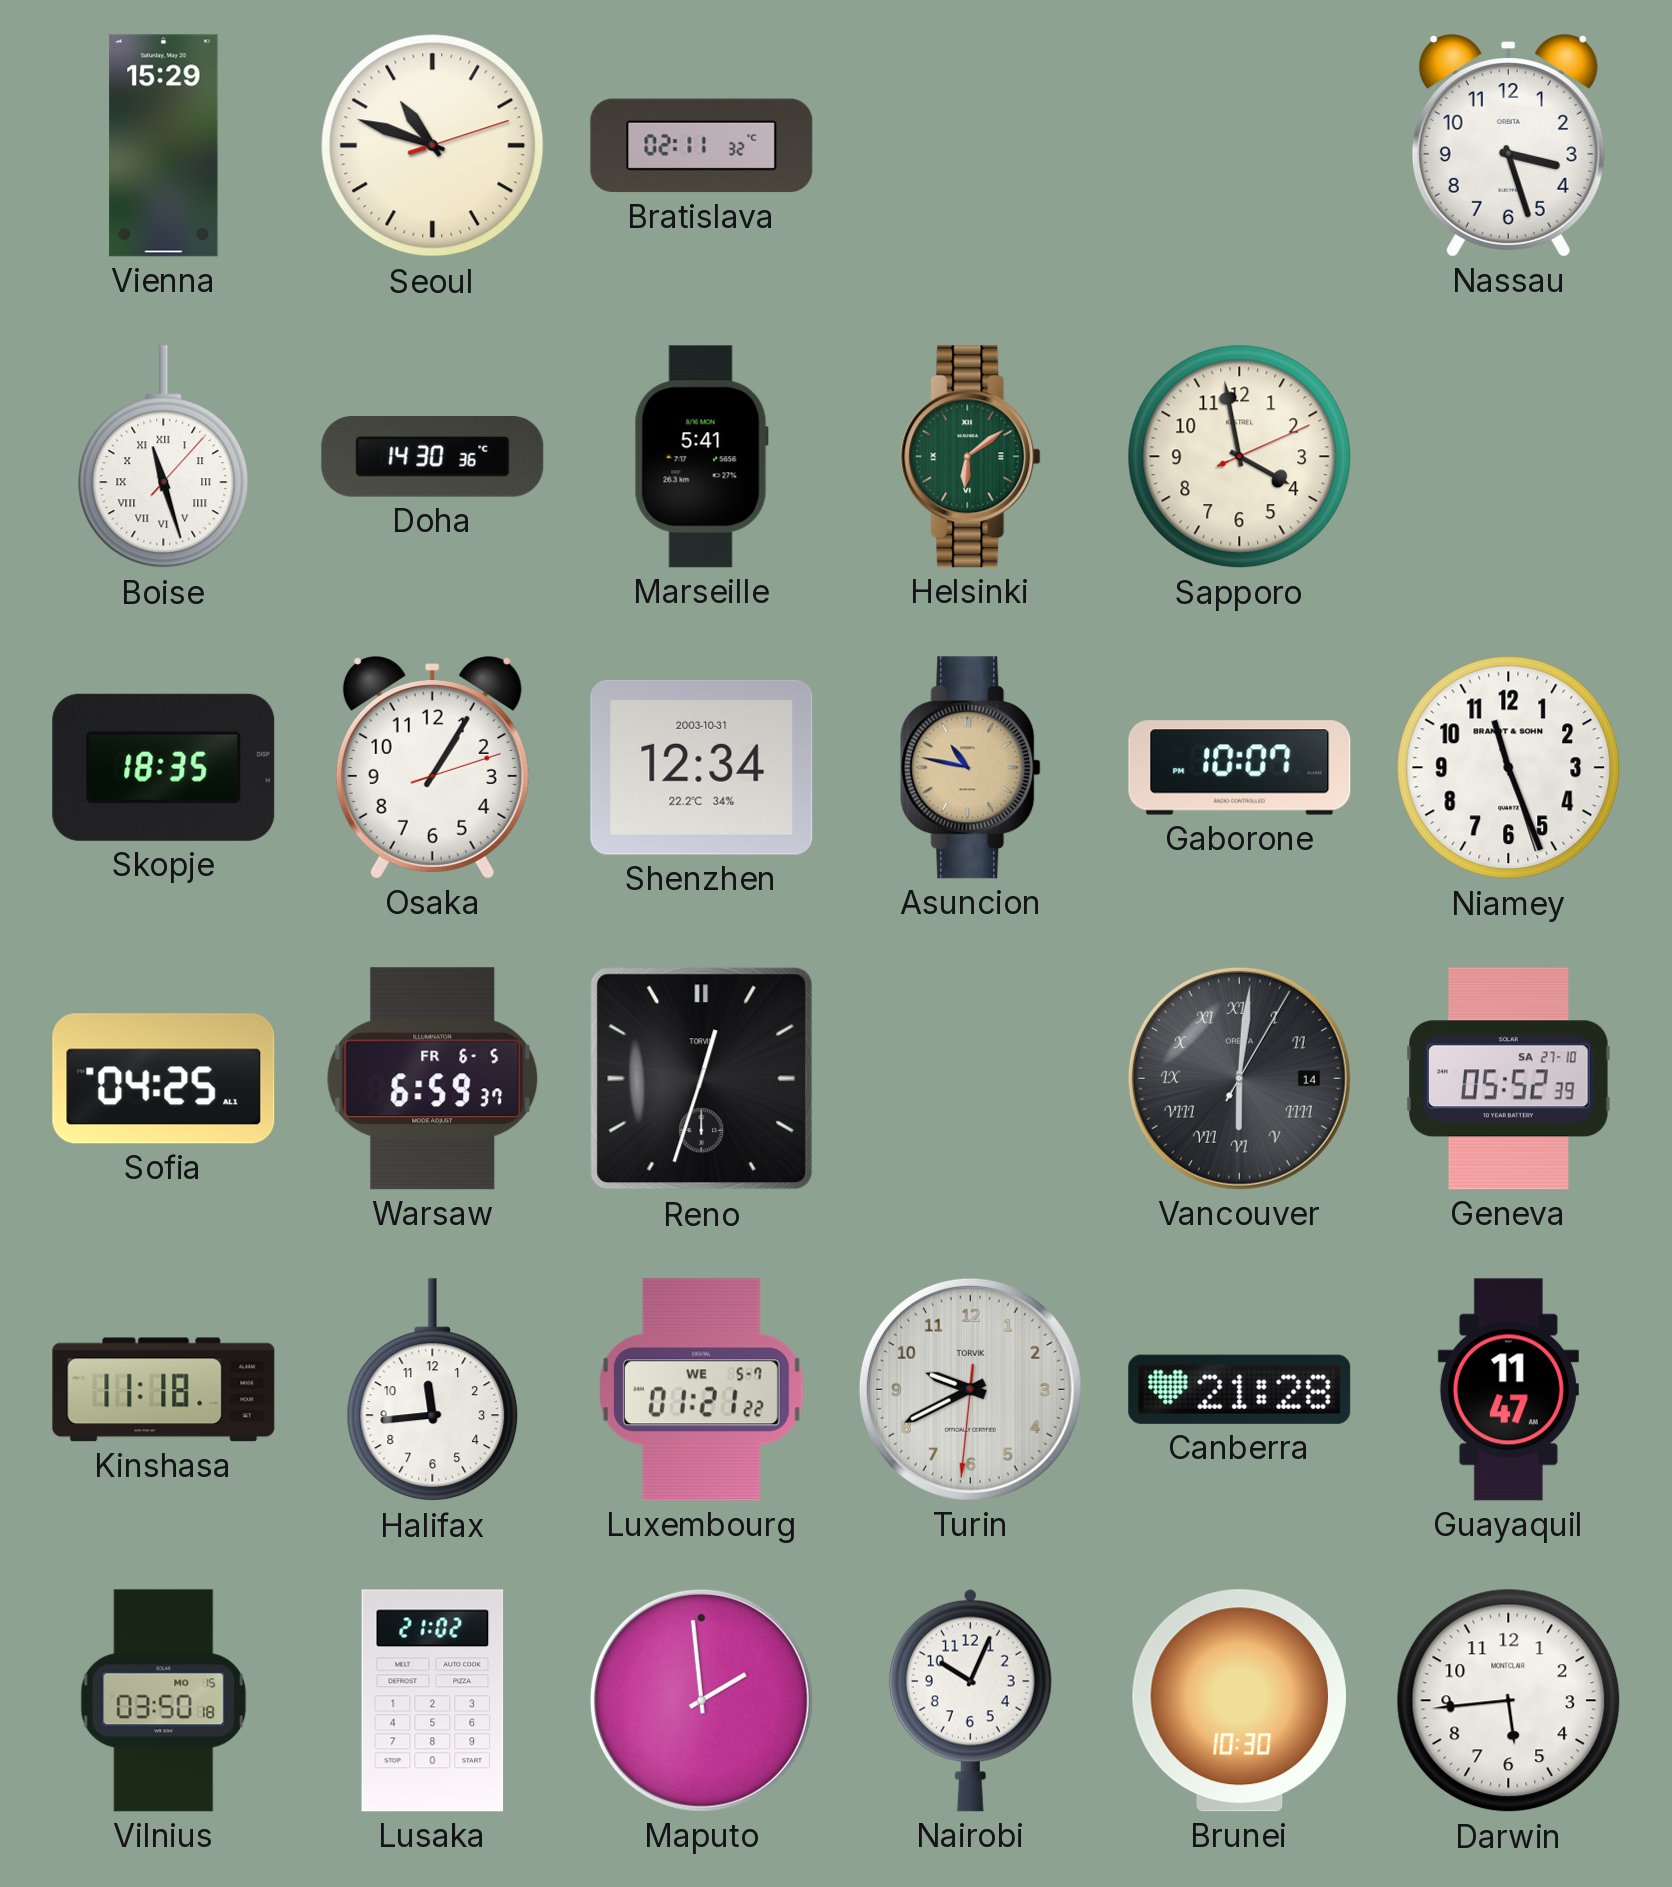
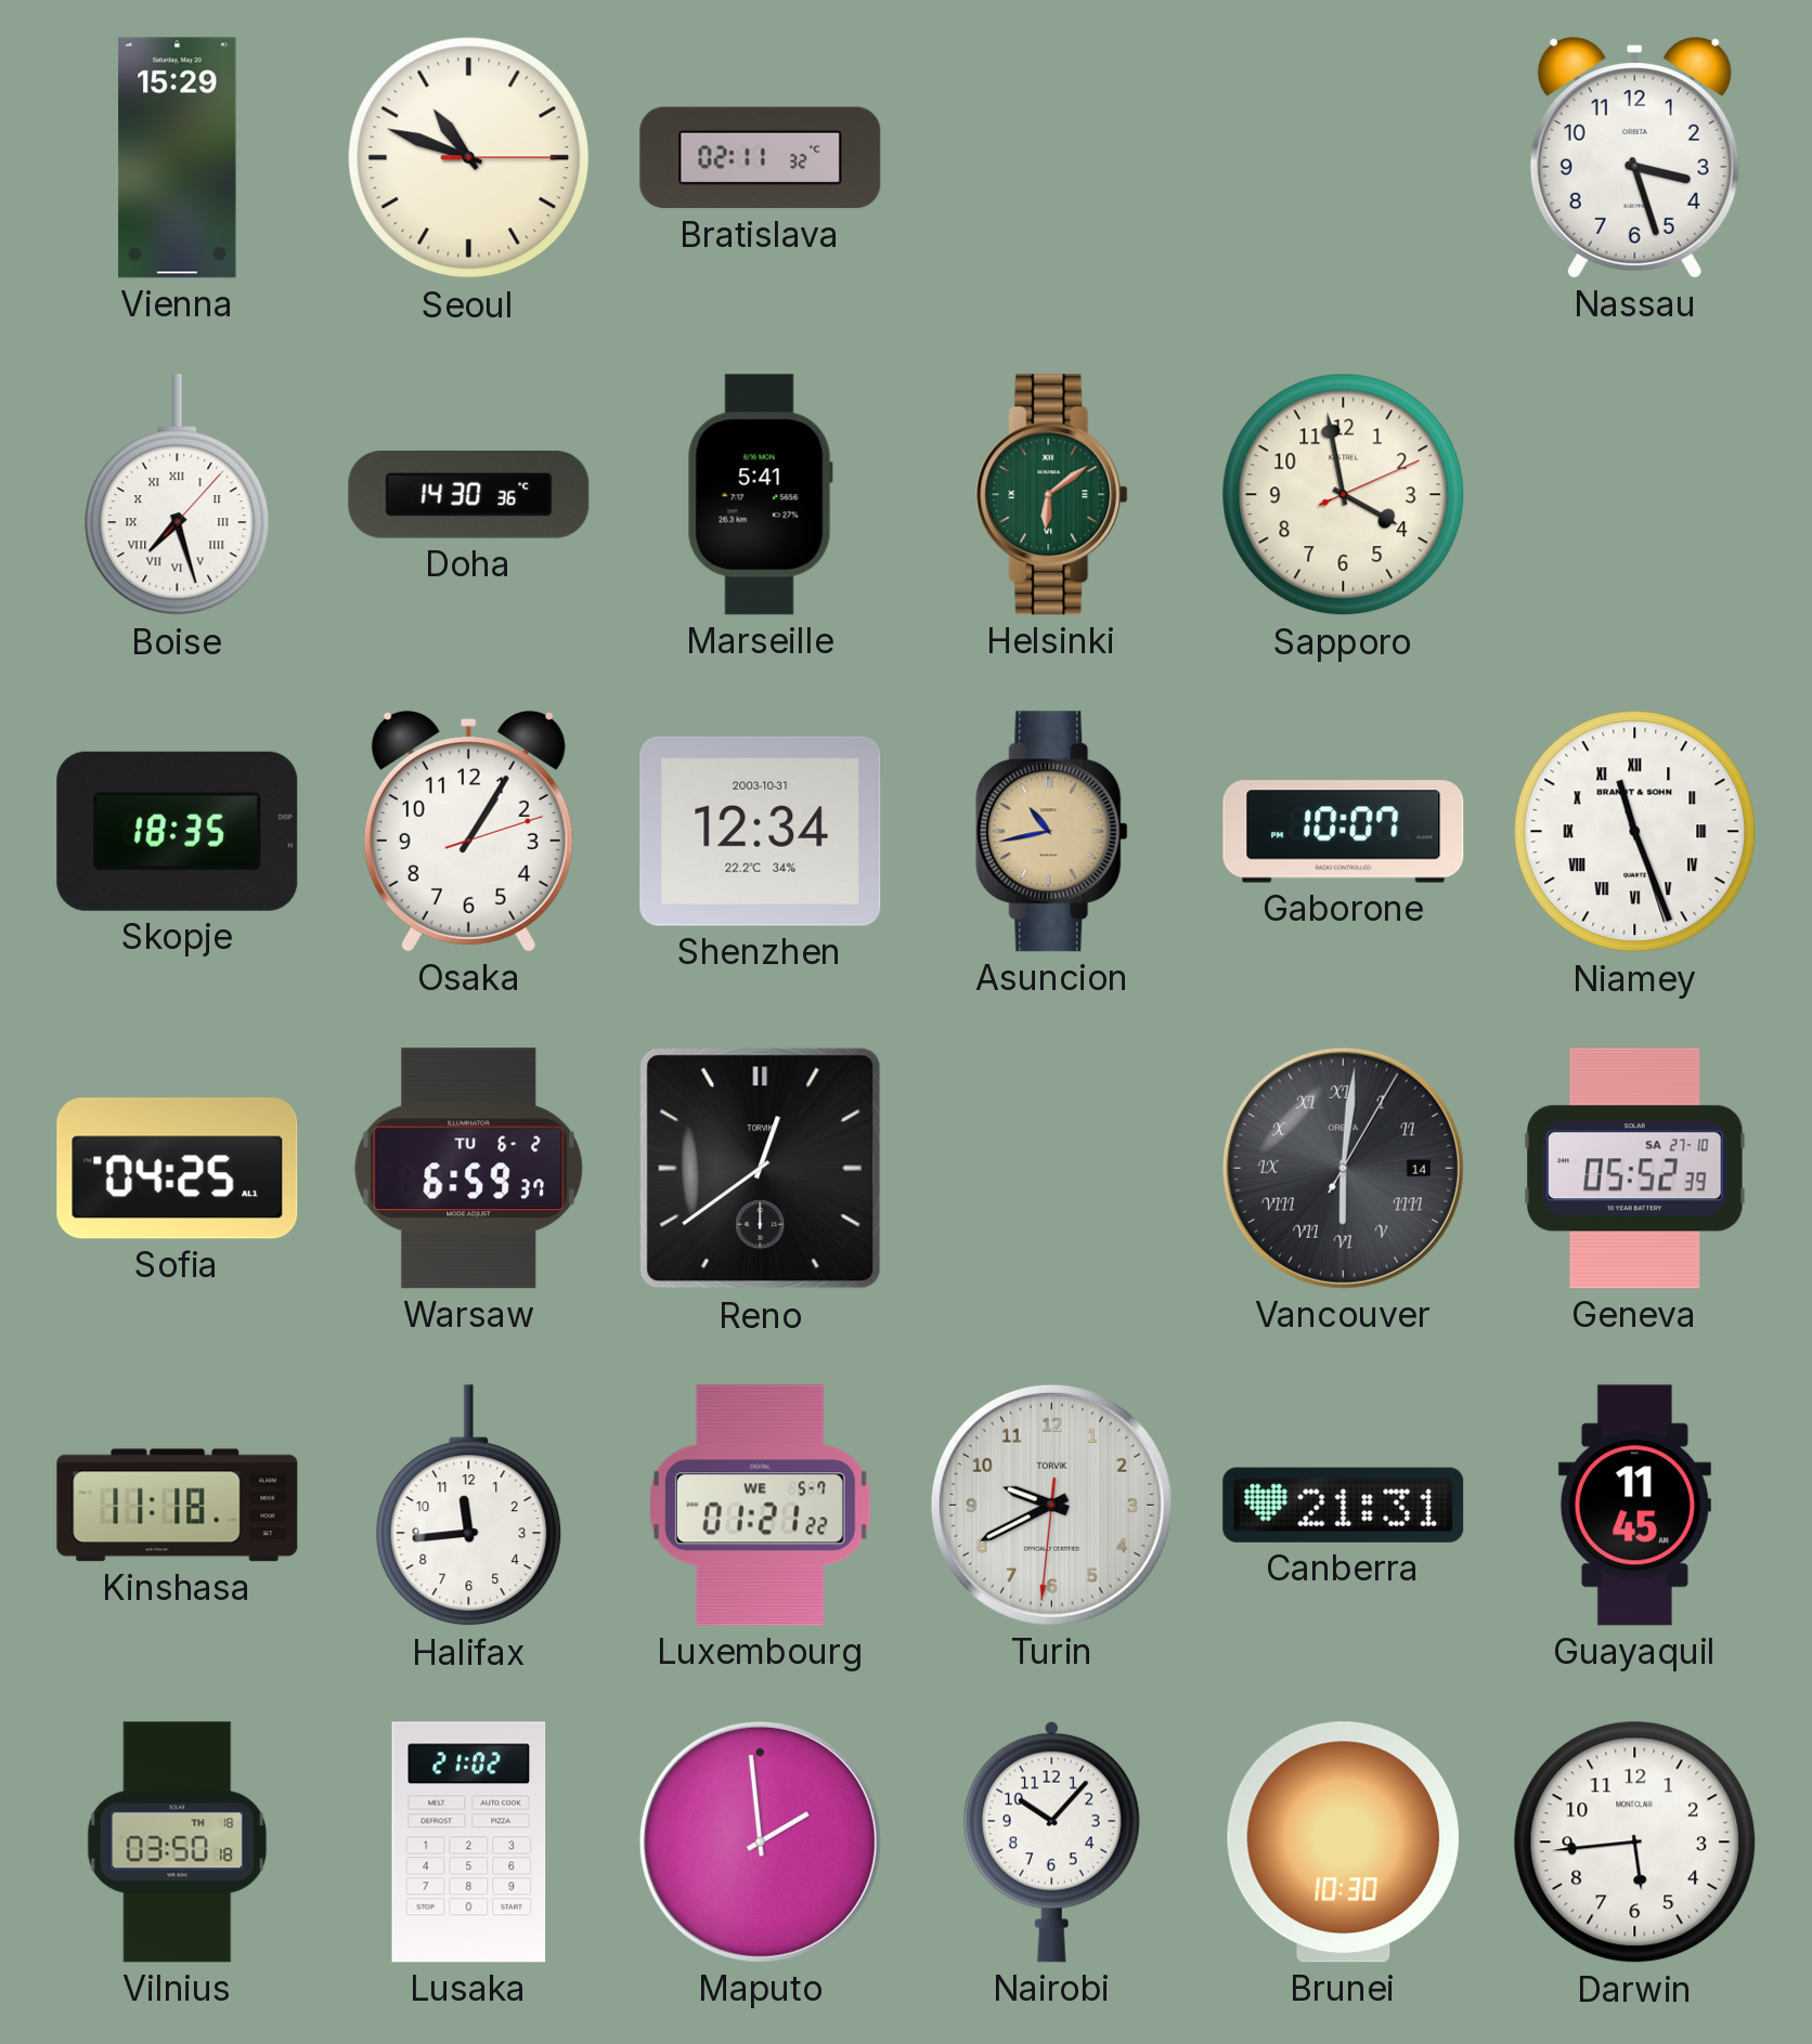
Seoul: 10:48:12 -> 10:48:15 (469, 158)
Boise: 11:27 -> 7:27 (178, 495)
Asuncion: 10:47 -> 10:43 (1052, 832)
Niamey numerals: Arabic -> Roman (1635, 832)
Warsaw date: FR 6-5 -> TU 6-2 (469, 1169)
Reno: 12:33 -> 12:39 (761, 1169)
Canberra: 21:28 -> 21:31 (1344, 1505)
Guayaquil: 11:47 -> 11:45 (1634, 1506)
Vilnius date: MO 15 -> TH 18 (178, 1843)
Nairobi: 10:04 -> 10:07 (1051, 1841)
